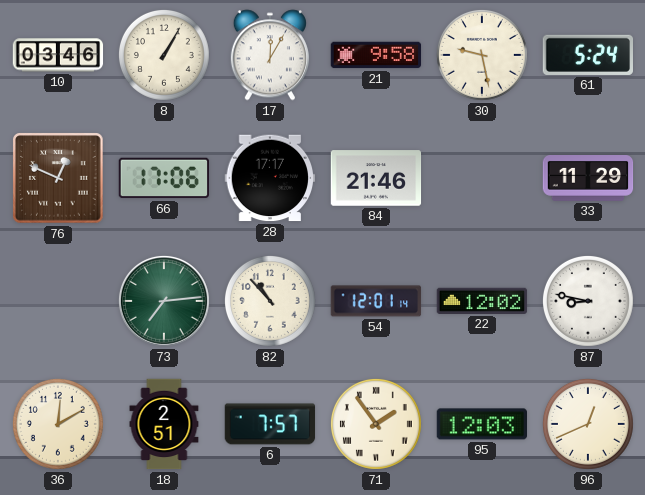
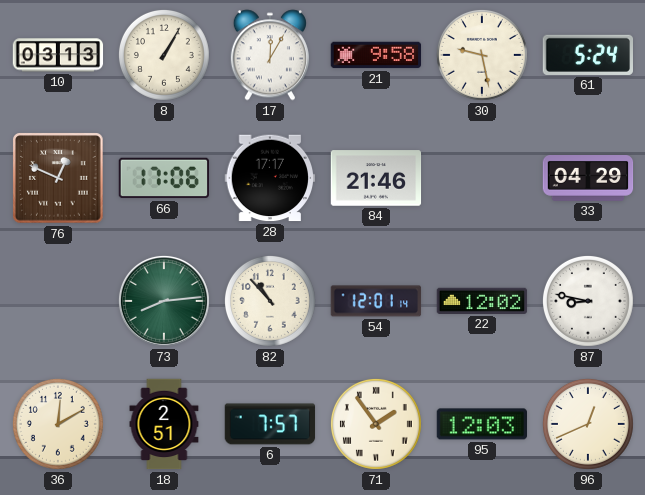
10: 03:46 -> 03:13 (58, 55)
33: 11:29 -> 04:29 (588, 179)
73: 7:14 -> 8:14 (164, 301)
